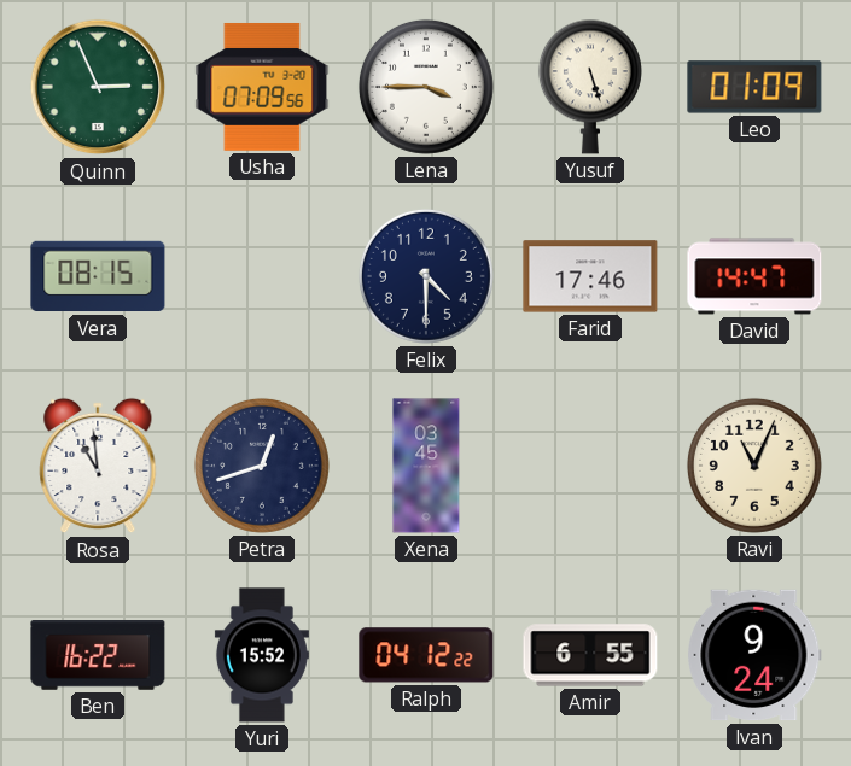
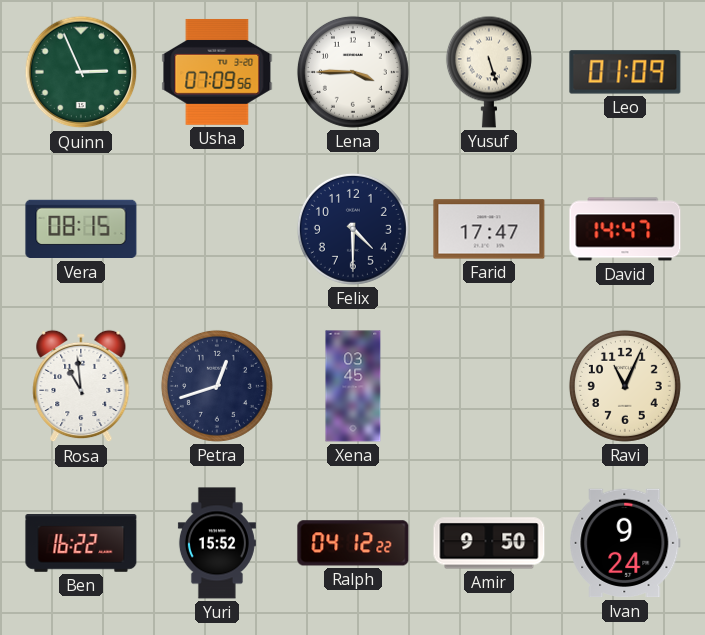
Farid: 17:46 -> 17:47 (489, 229)
Amir: 6:55 -> 9:50 (489, 543)
